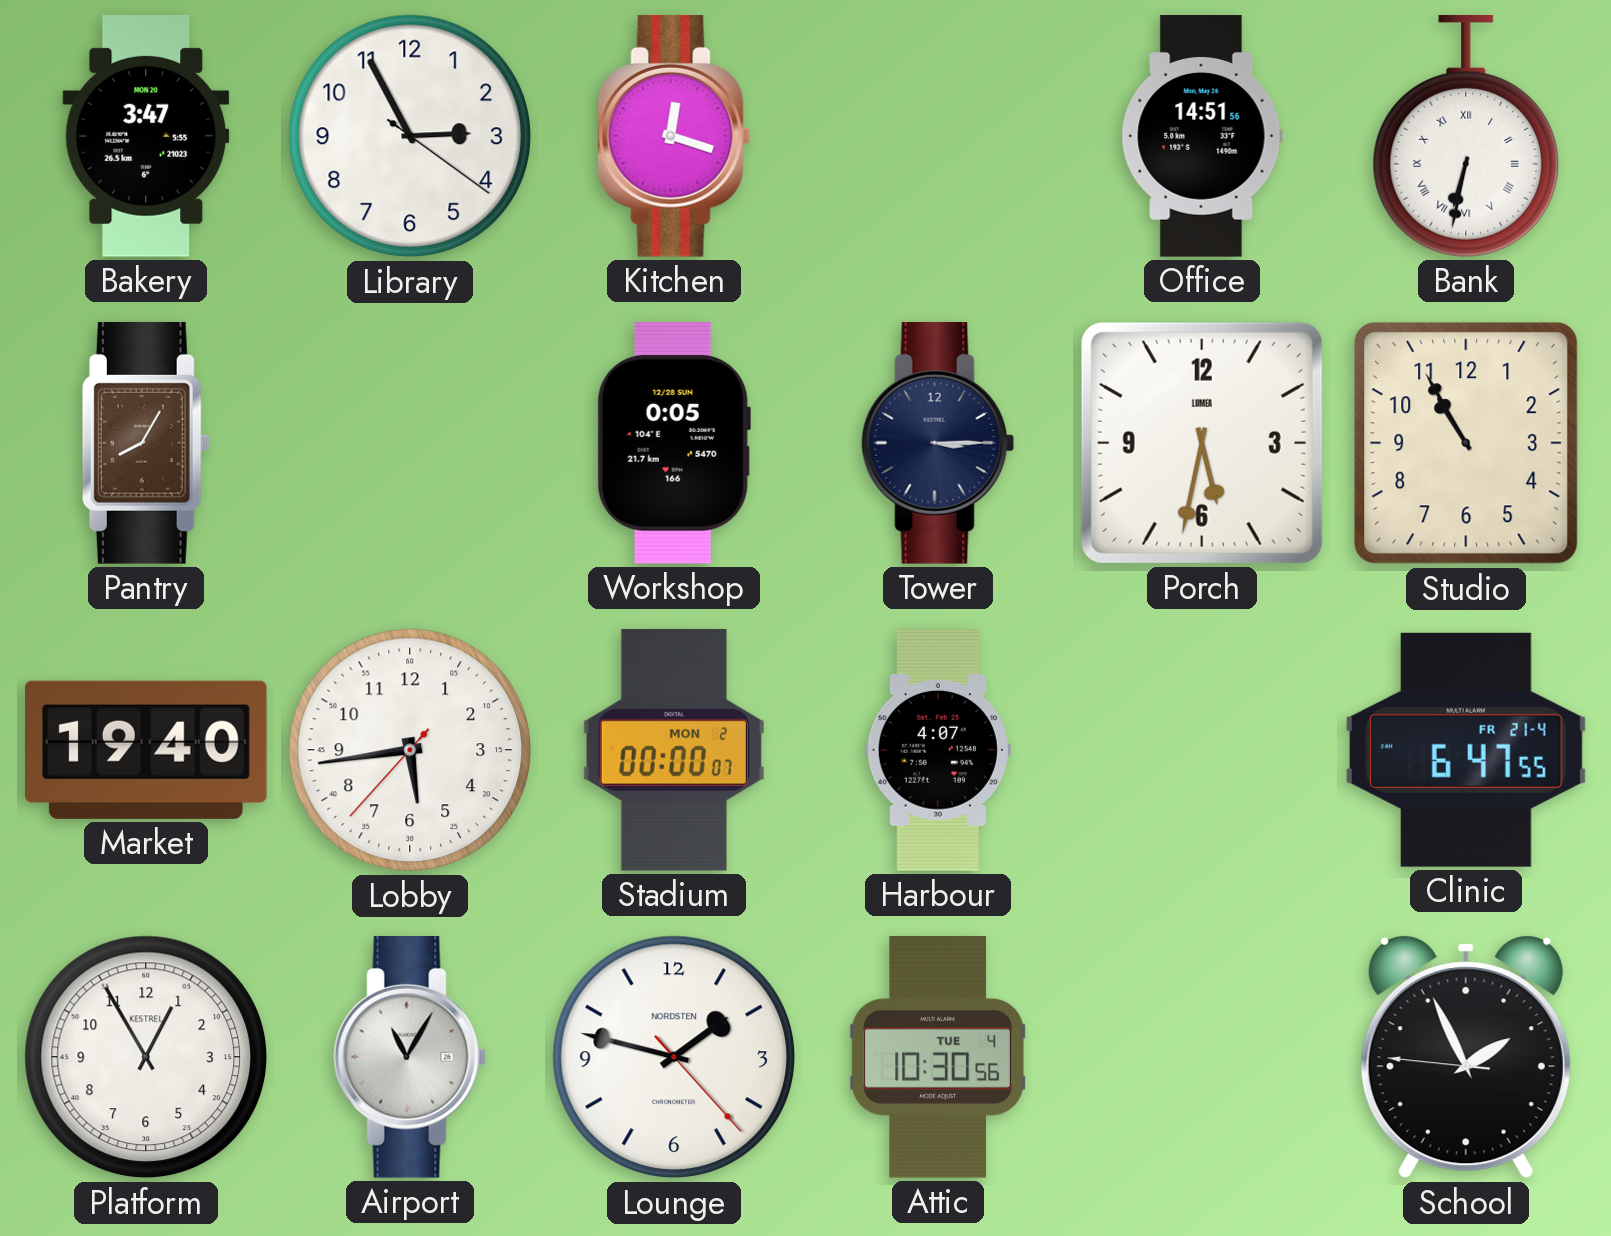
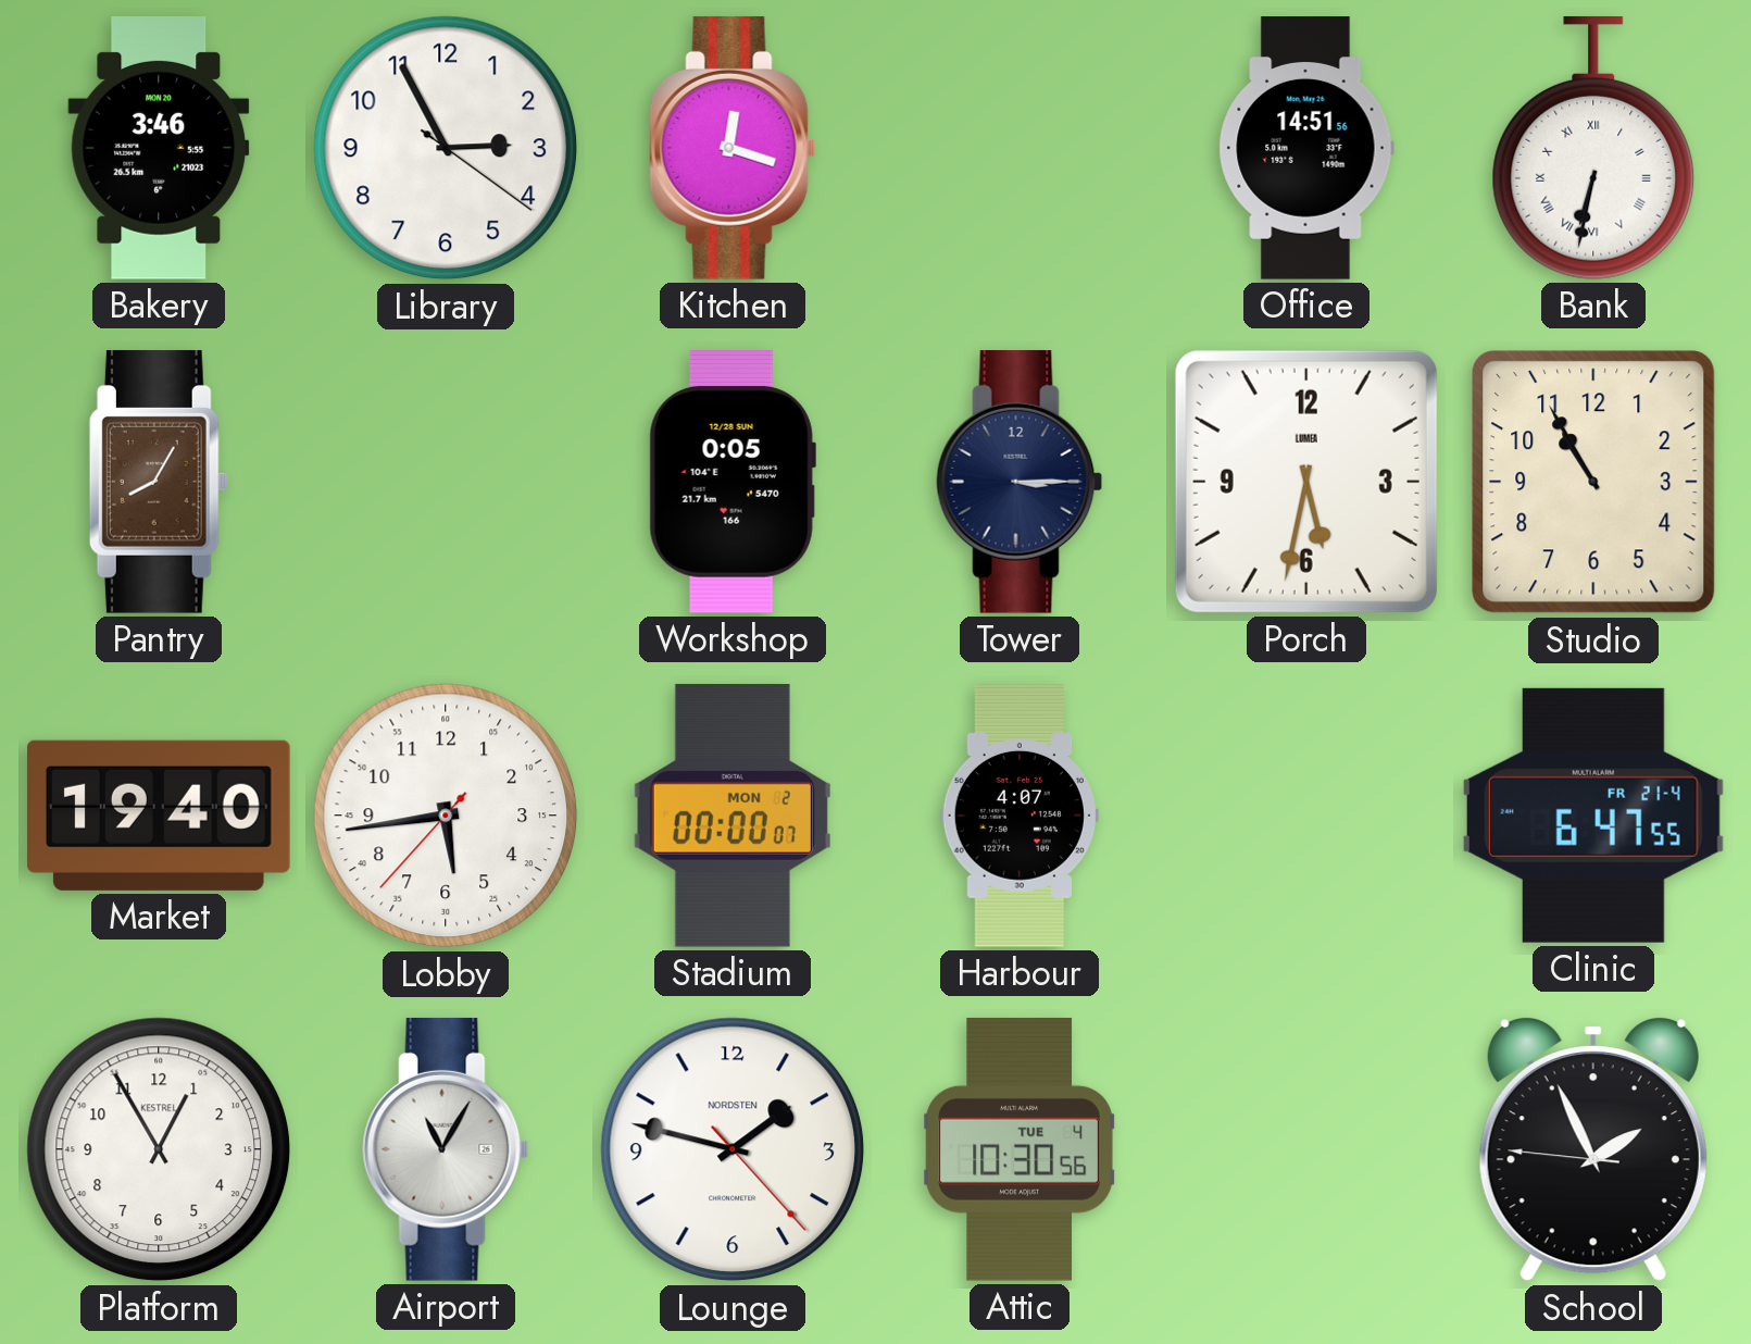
Bakery: 3:47 -> 3:46 (159, 149)
